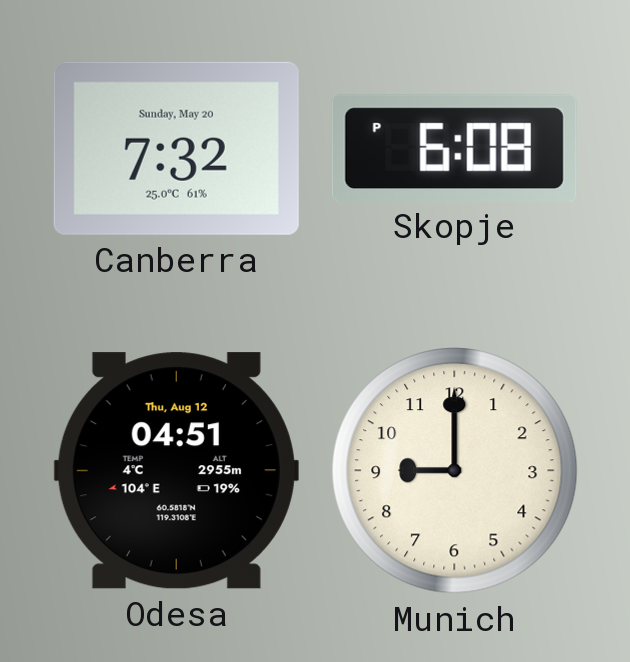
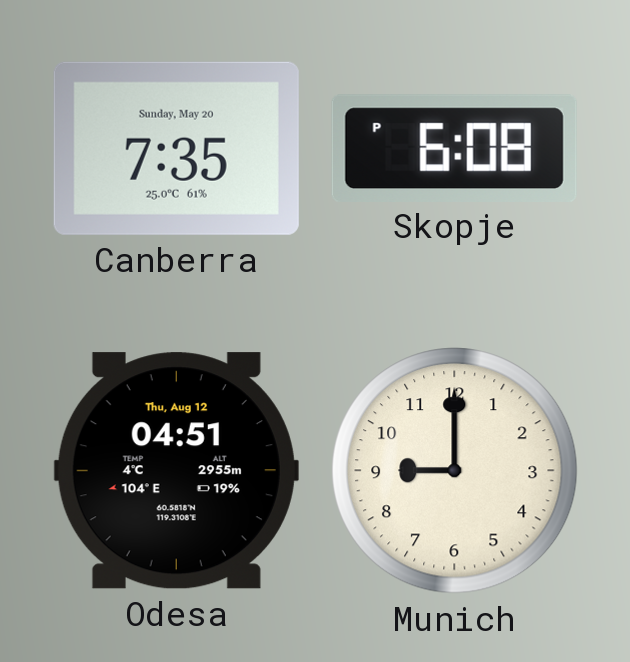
Canberra: 7:32 -> 7:35 (176, 148)
